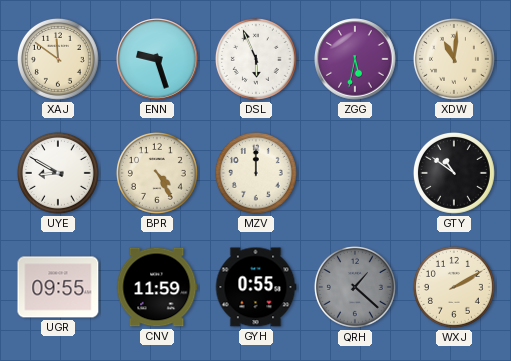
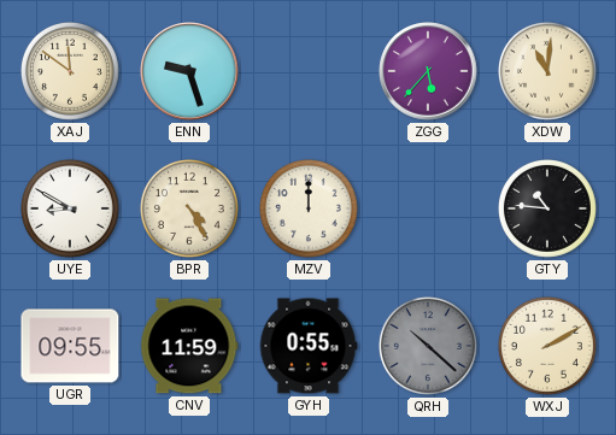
DSL: 5:56 -> none (256, 59)
ZGG: 5:32 -> 5:37 (428, 71)
GTY: 10:51 -> 10:46 (547, 208)
QRH: 1:22 -> 10:22 (428, 346)
